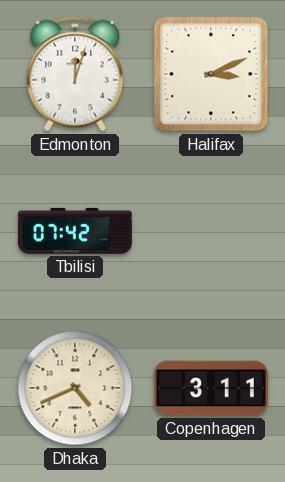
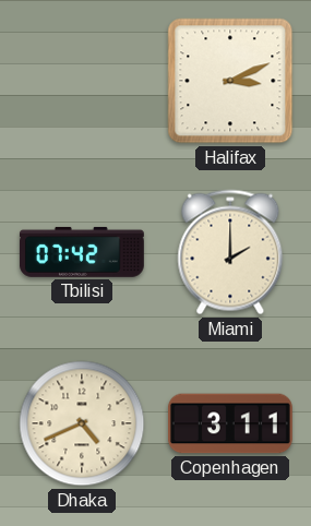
Edmonton: 12:03 -> none (75, 74)
Miami: none -> 2:00 (230, 252)
